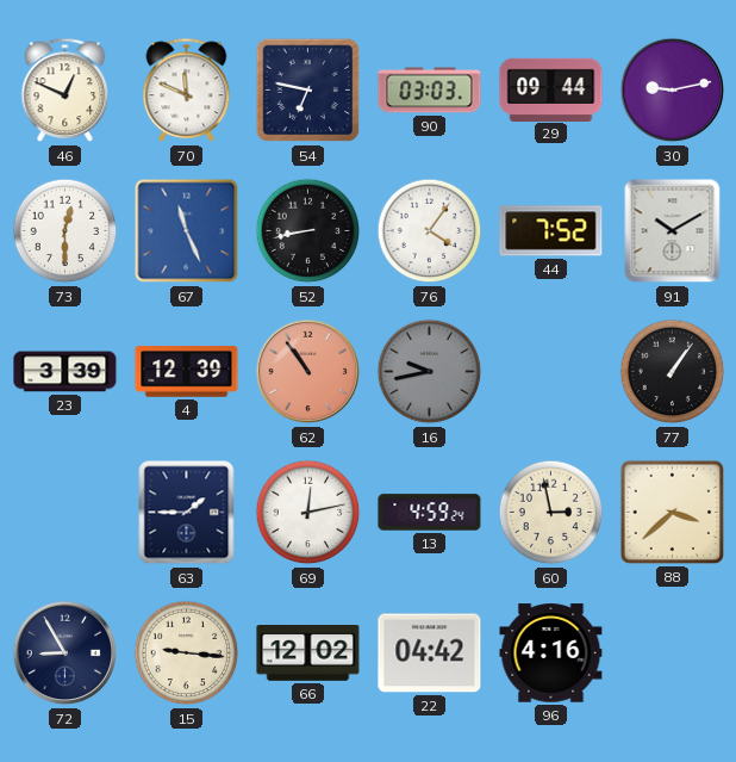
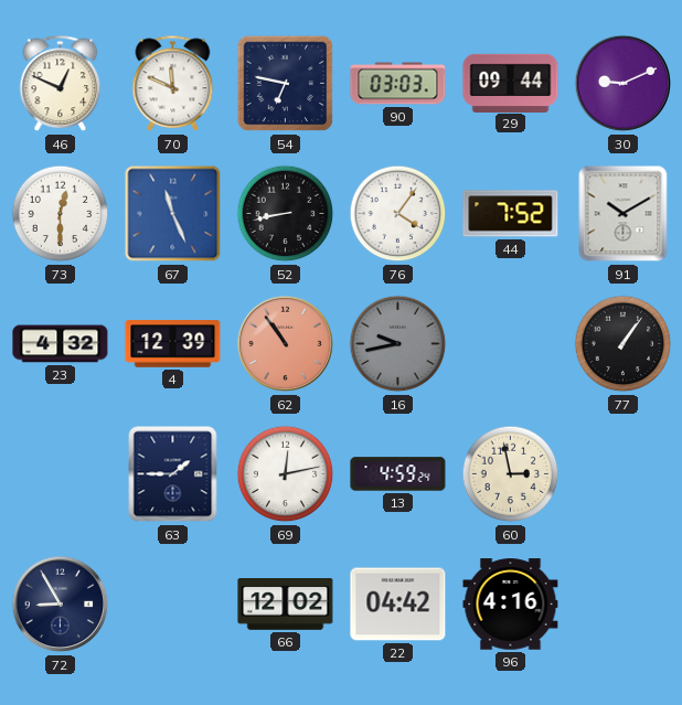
30: 9:13 -> 9:11 (624, 84)
23: 3:39 -> 4:32 (61, 344)
88: 3:38 -> none (672, 512)
15: 9:16 -> none (187, 653)
